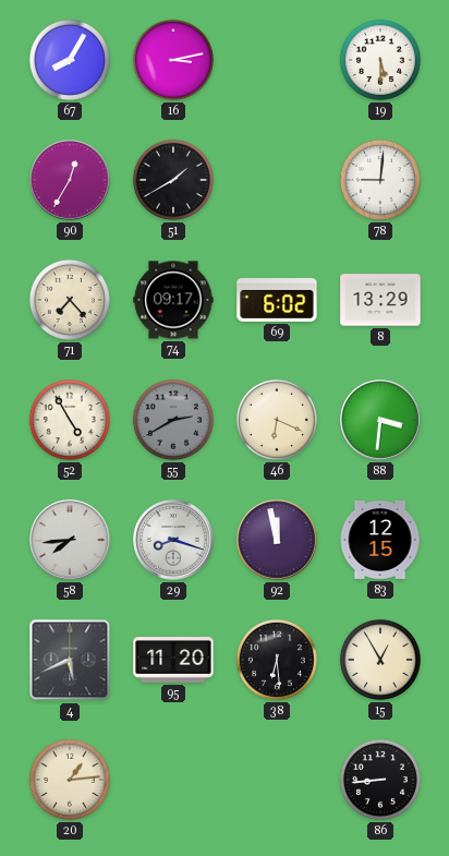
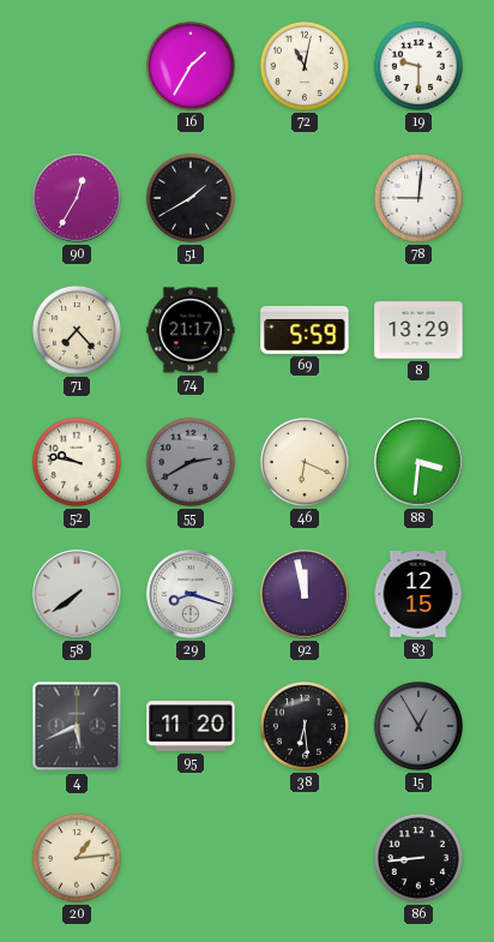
67: 8:05 -> none (70, 60)
16: 3:13 -> 1:35 (191, 66)
72: none -> 11:02 (305, 66)
19: 5:30 -> 9:30 (418, 66)
74: 09:17 -> 21:17 (191, 330)
69: 6:02 -> 5:59 (305, 330)
52: 4:55 -> 9:47 (77, 462)
58: 7:44 -> 7:39 (77, 594)
15 dial: cream -> grey (418, 726)
